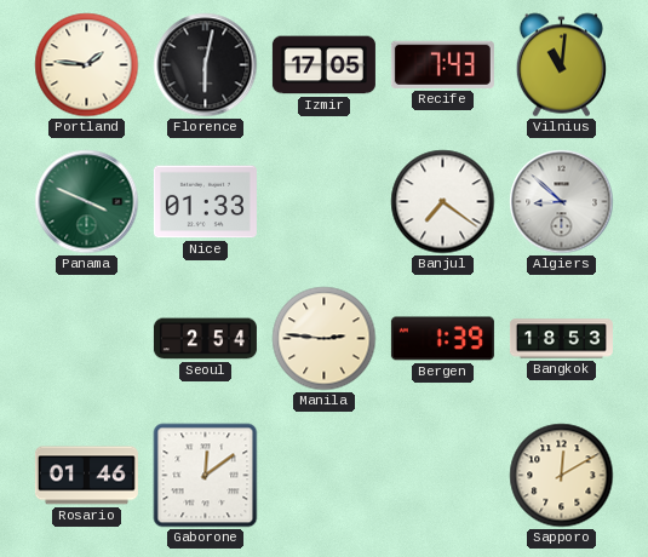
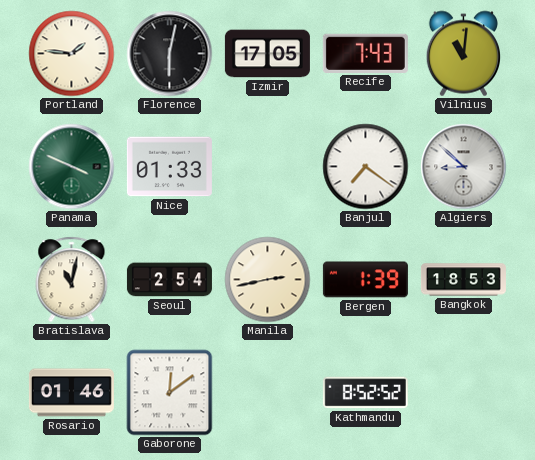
Bratislava: none -> 11:02 (72, 280)
Manila: 2:46 -> 2:43 (268, 280)
Kathmandu: none -> 8:52 (365, 393)
Sapporo: 12:10 -> none (562, 476)
